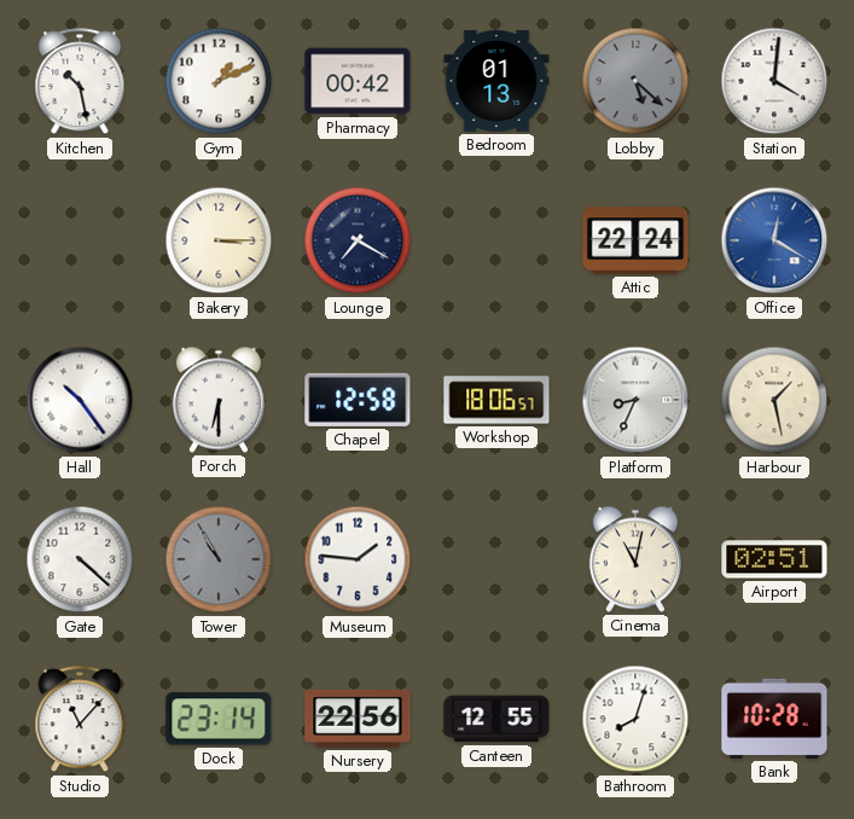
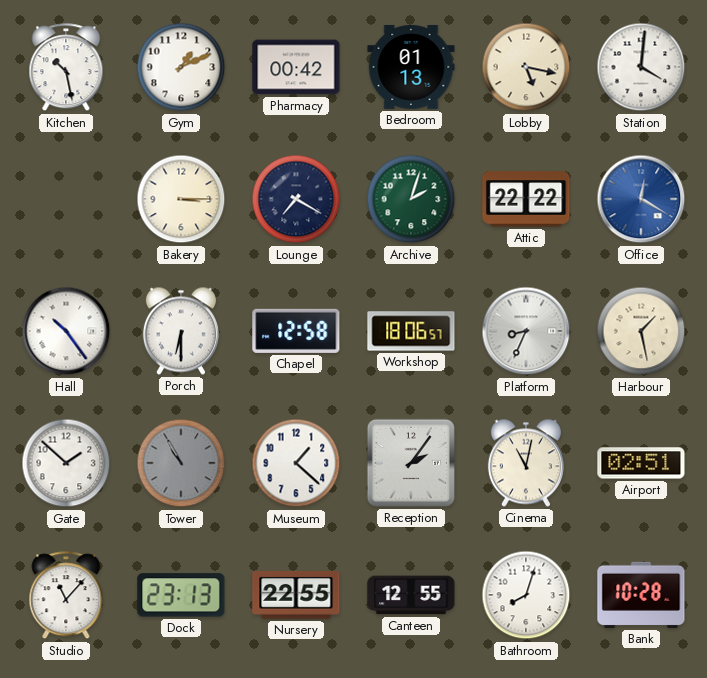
Lobby: 5:22 -> 5:17 (526, 67)
Lobby dial: grey -> cream (526, 67)
Archive: none -> 2:03 (411, 199)
Attic: 22:24 -> 22:22 (526, 199)
Gate: 4:22 -> 1:52 (66, 463)
Museum: 1:46 -> 1:22 (296, 463)
Reception: none -> 2:06 (411, 463)
Dock: 23:14 -> 23:13 (181, 595)
Nursery: 22:56 -> 22:55 (296, 595)
